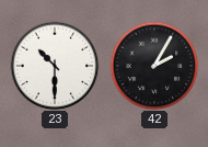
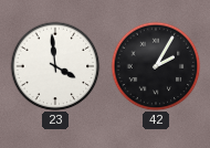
23: 10:30 -> 3:59 (55, 66)
